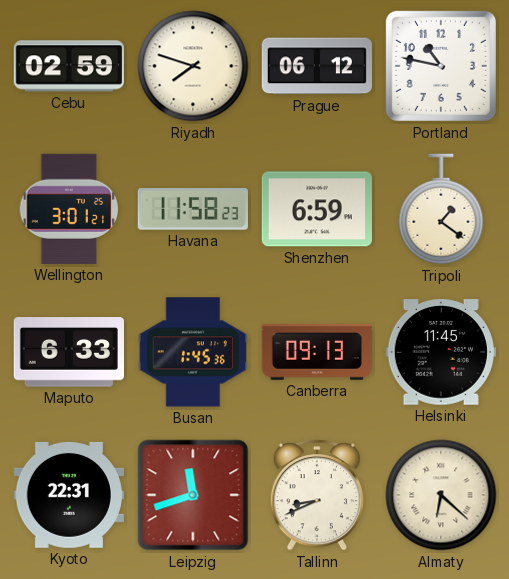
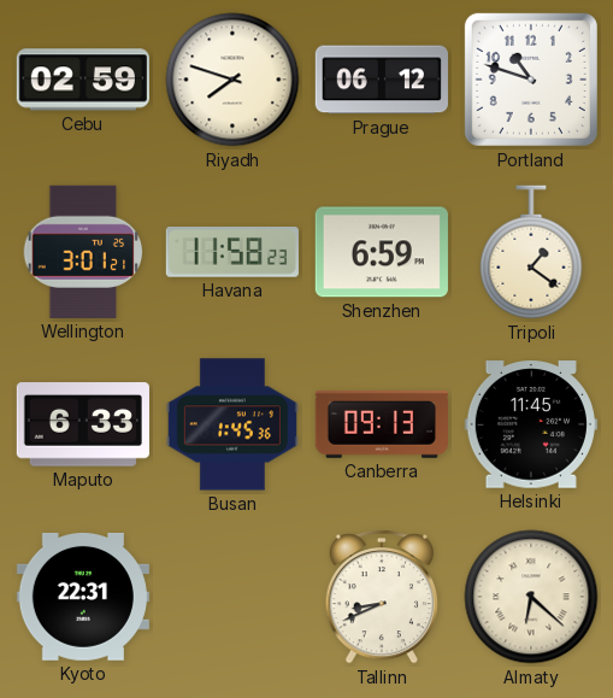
Portland: 10:47 -> 10:48 (531, 80)
Leipzig: 11:42 -> none (193, 495)
